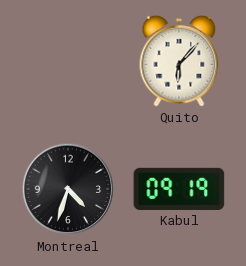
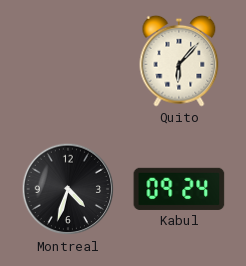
Kabul: 09:19 -> 09:24 (179, 189)
